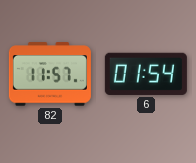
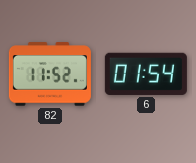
82: 11:57 -> 11:52 (50, 74)
